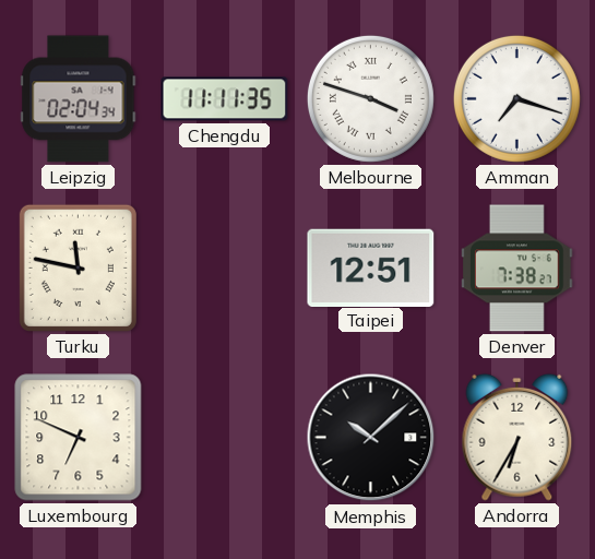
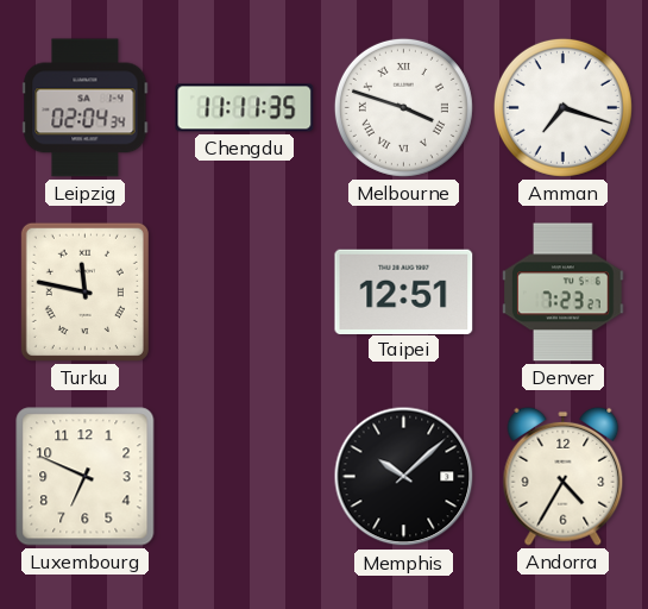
Denver: 7:38 -> 7:23 (564, 293)
Andorra: 6:35 -> 4:35 (564, 476)
